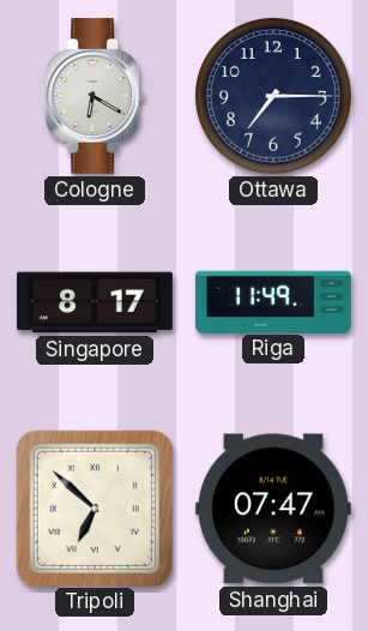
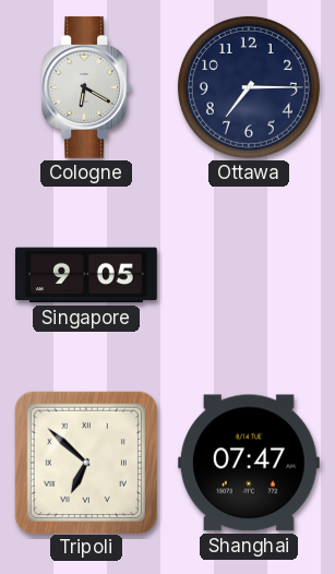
Singapore: 8:17 -> 9:05 (87, 275)
Riga: 11:49 -> none (273, 301)
